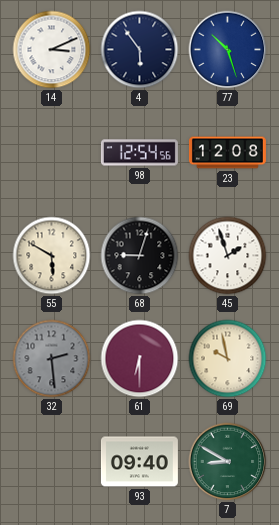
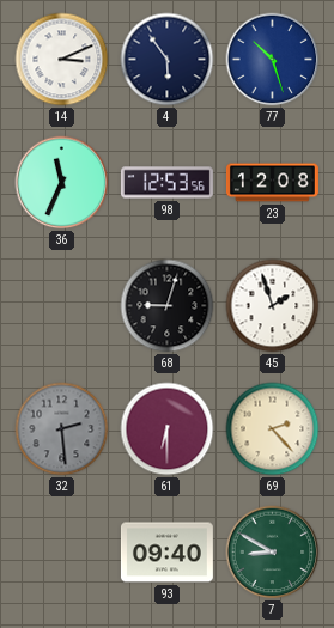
36: none -> 11:34 (62, 183)
98: 12:54 -> 12:53 (166, 183)
55: 5:50 -> none (52, 256)
69: 9:58 -> 2:23 (273, 429)
